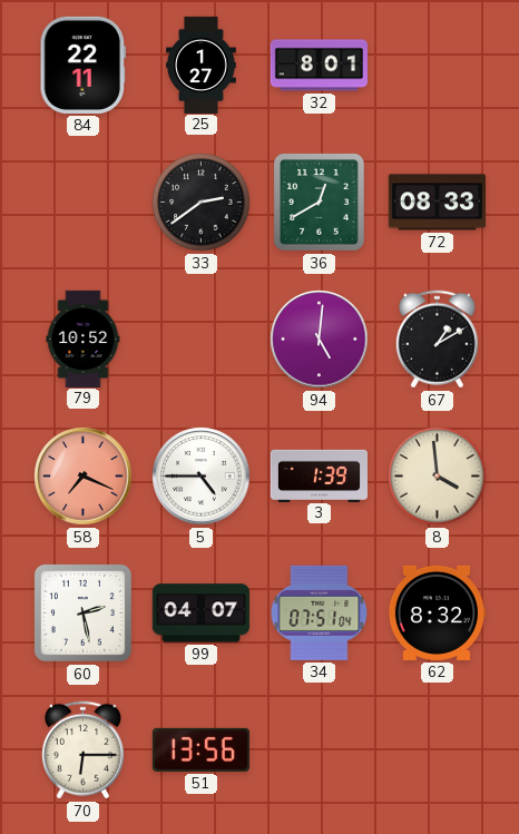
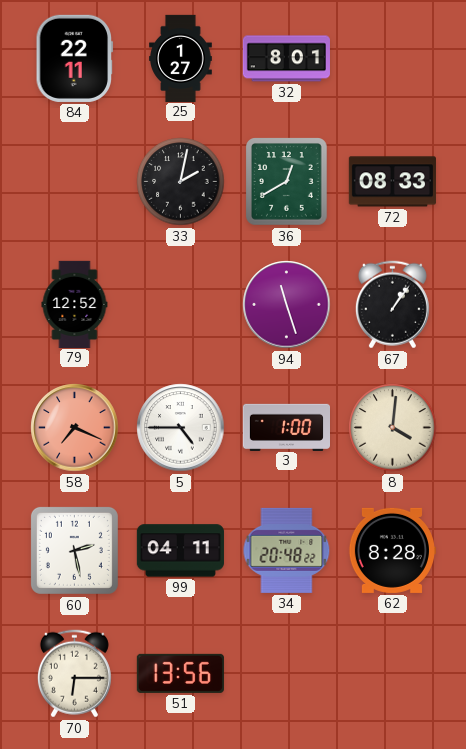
33: 2:39 -> 2:02 (181, 182)
79: 10:52 -> 12:52 (75, 304)
94: 5:01 -> 11:27 (287, 305)
67: 1:10 -> 1:06 (392, 305)
3: 1:39 -> 1:00 (286, 427)
8: 3:59 -> 4:01 (393, 428)
99: 04:07 -> 04:11 (180, 551)
34: 07:51 -> 20:48 (287, 550)
62: 8:32 -> 8:28 (392, 550)
